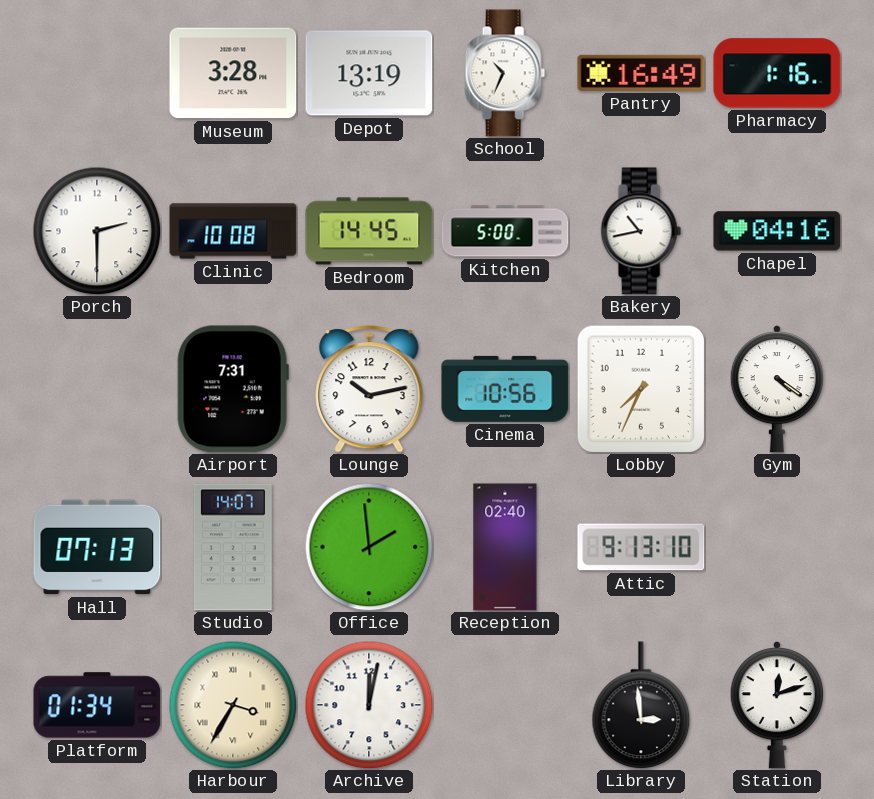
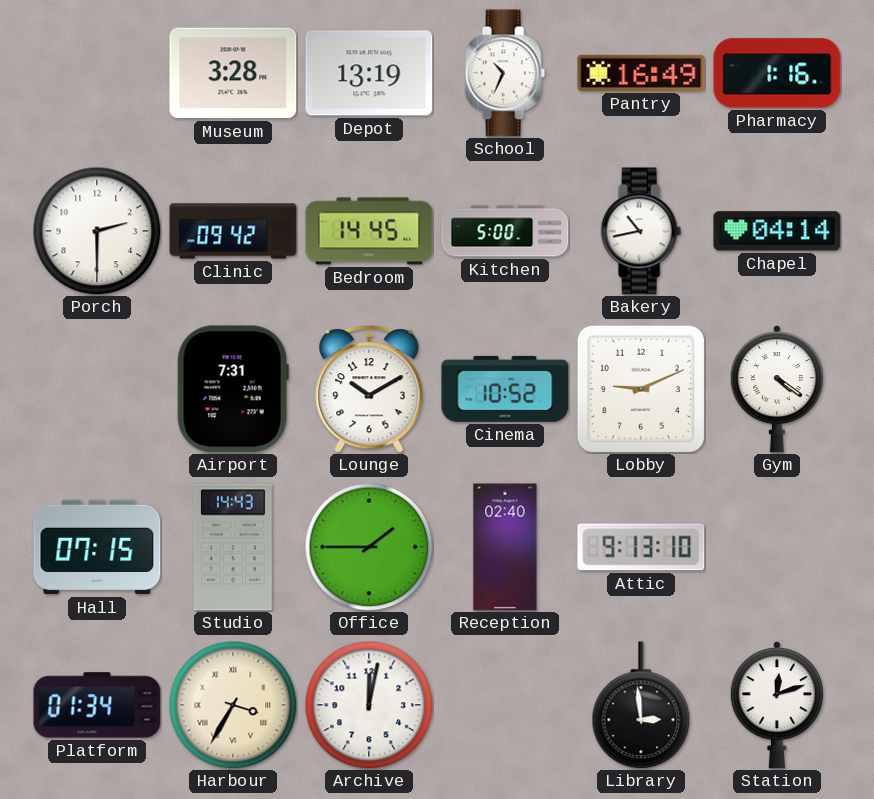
Clinic: 10:08 -> 09:42 (233, 231)
Chapel: 04:16 -> 04:14 (777, 231)
Lounge: 10:13 -> 10:10 (369, 389)
Cinema: 10:56 -> 10:52 (505, 389)
Lobby: 7:34 -> 9:11 (640, 388)
Hall: 07:13 -> 07:15 (97, 547)
Studio: 14:07 -> 14:43 (233, 547)
Office: 1:59 -> 1:45 (369, 547)
